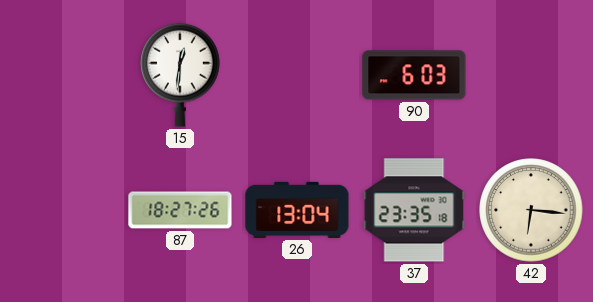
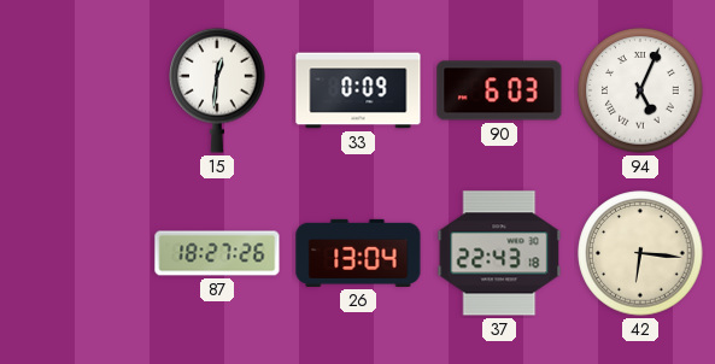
33: none -> 0:09 (358, 90)
94: none -> 5:04 (640, 90)
37: 23:35 -> 22:43 (499, 253)
